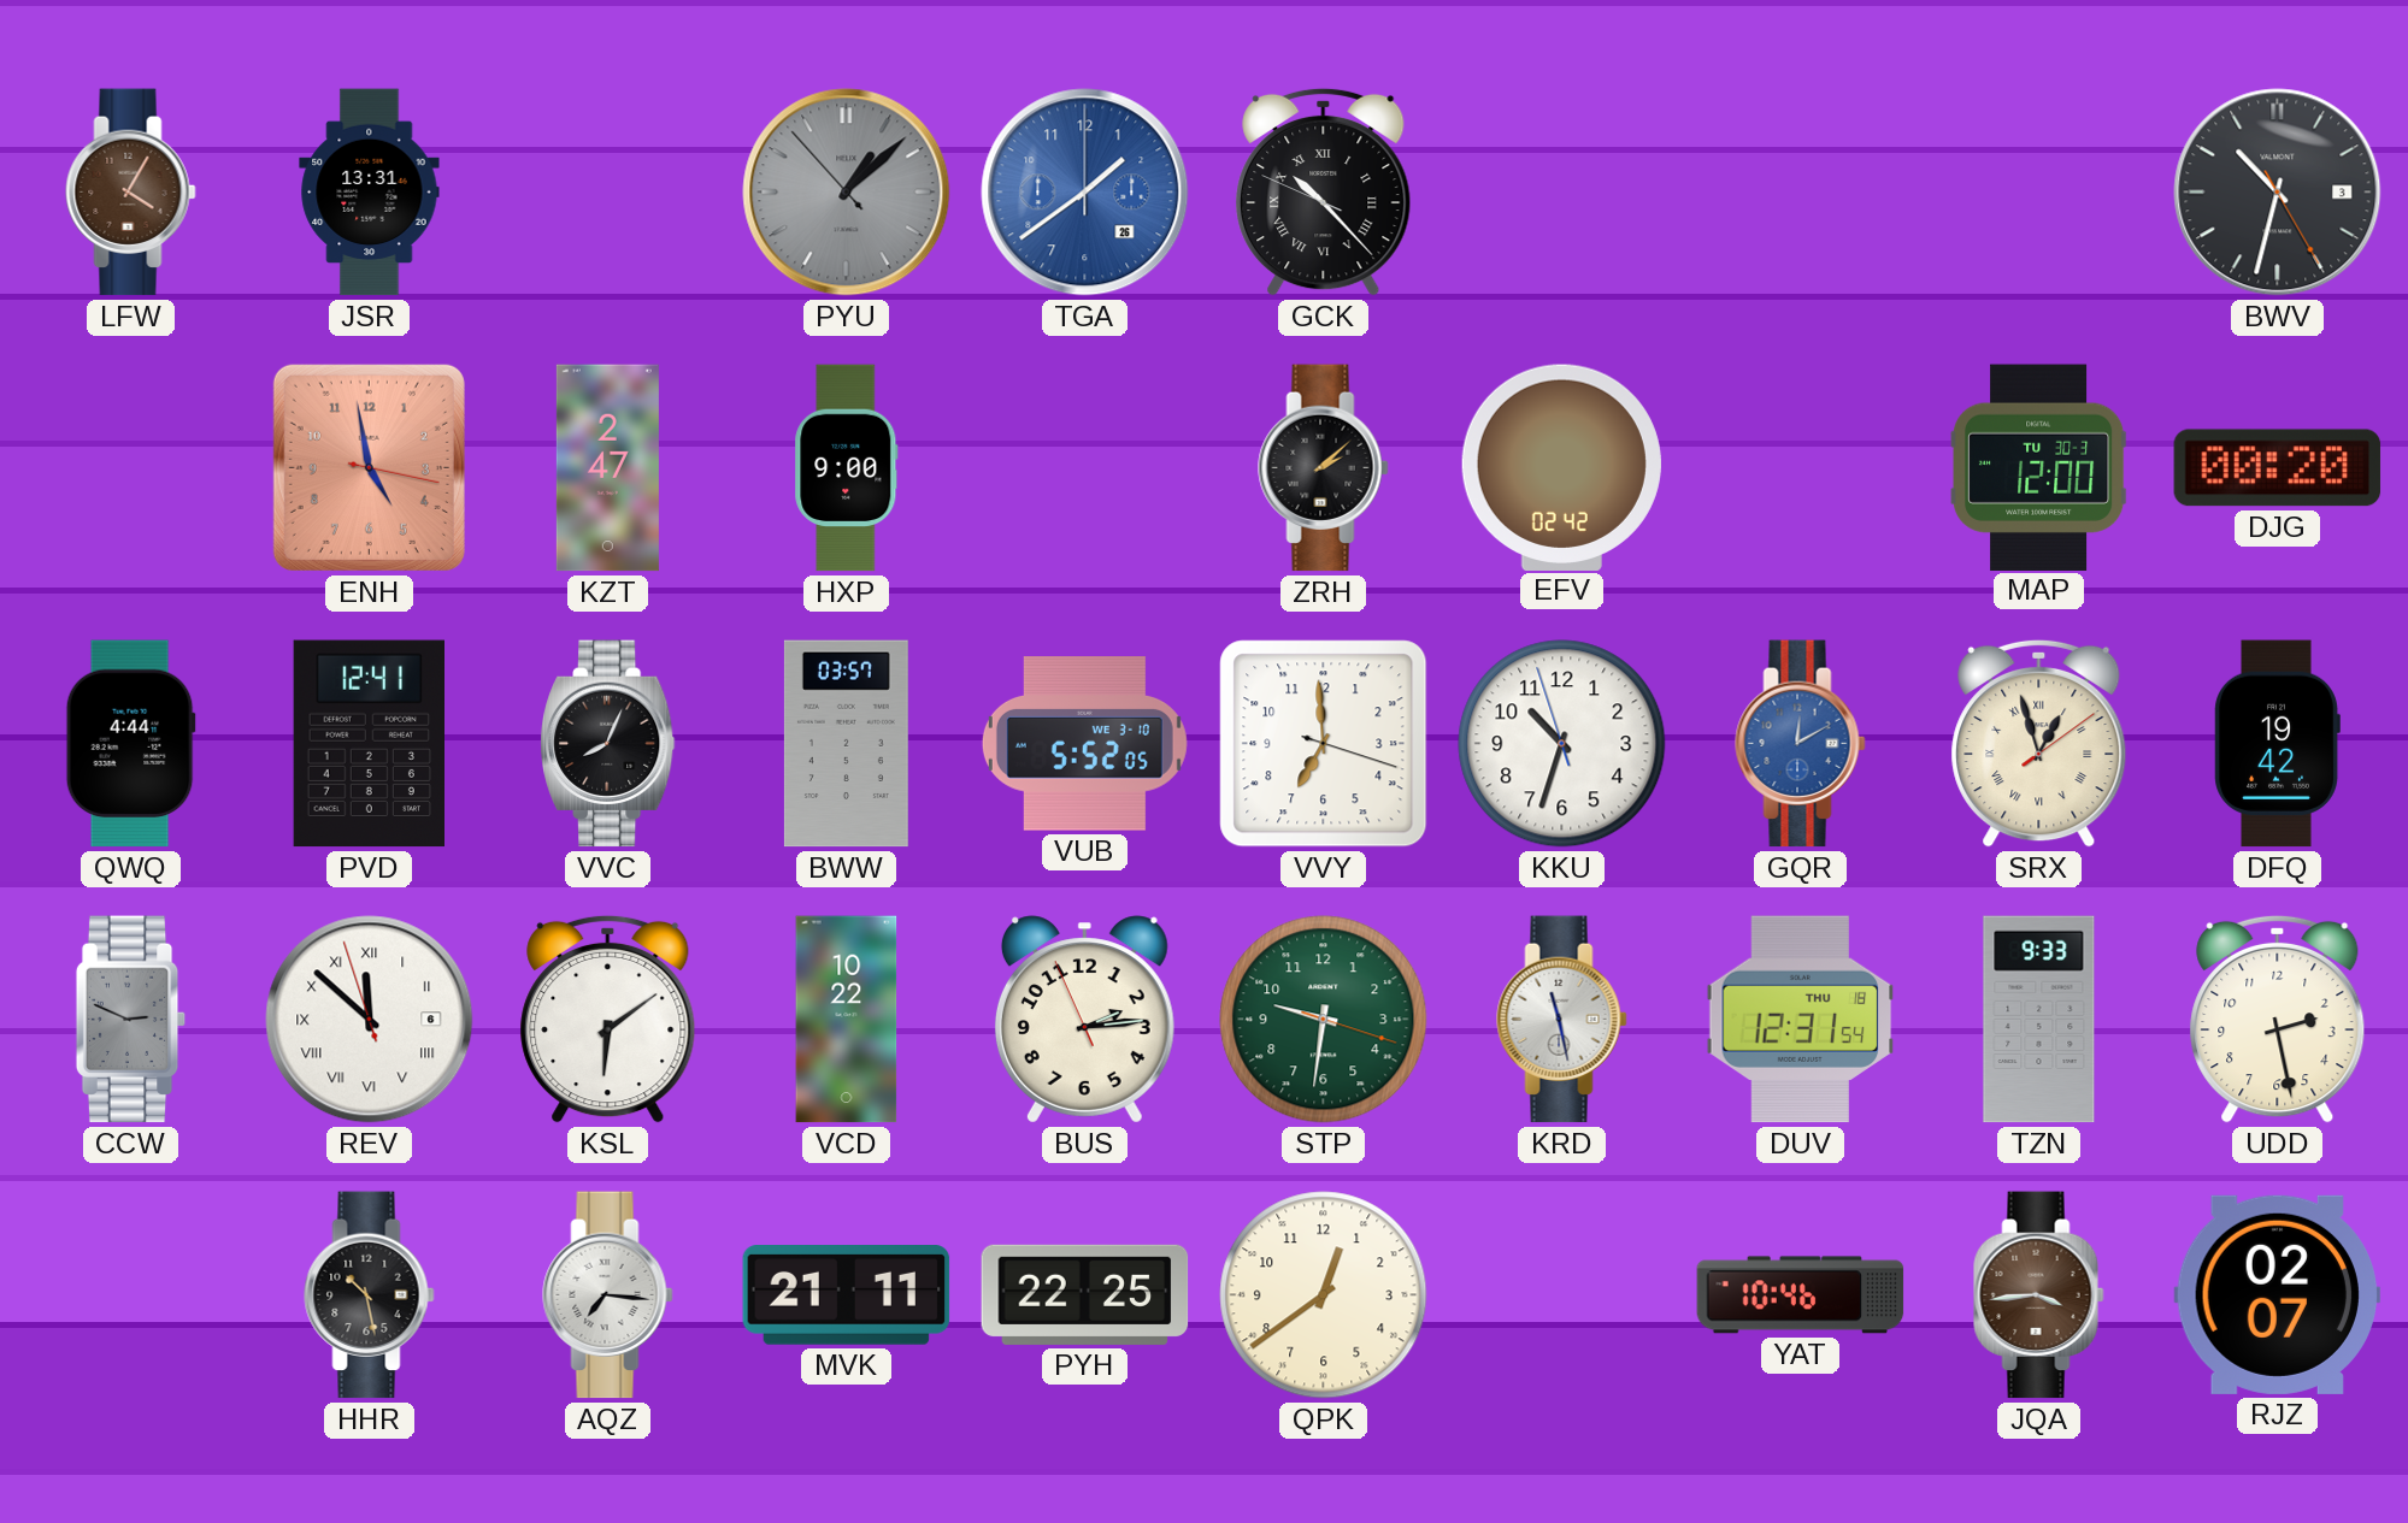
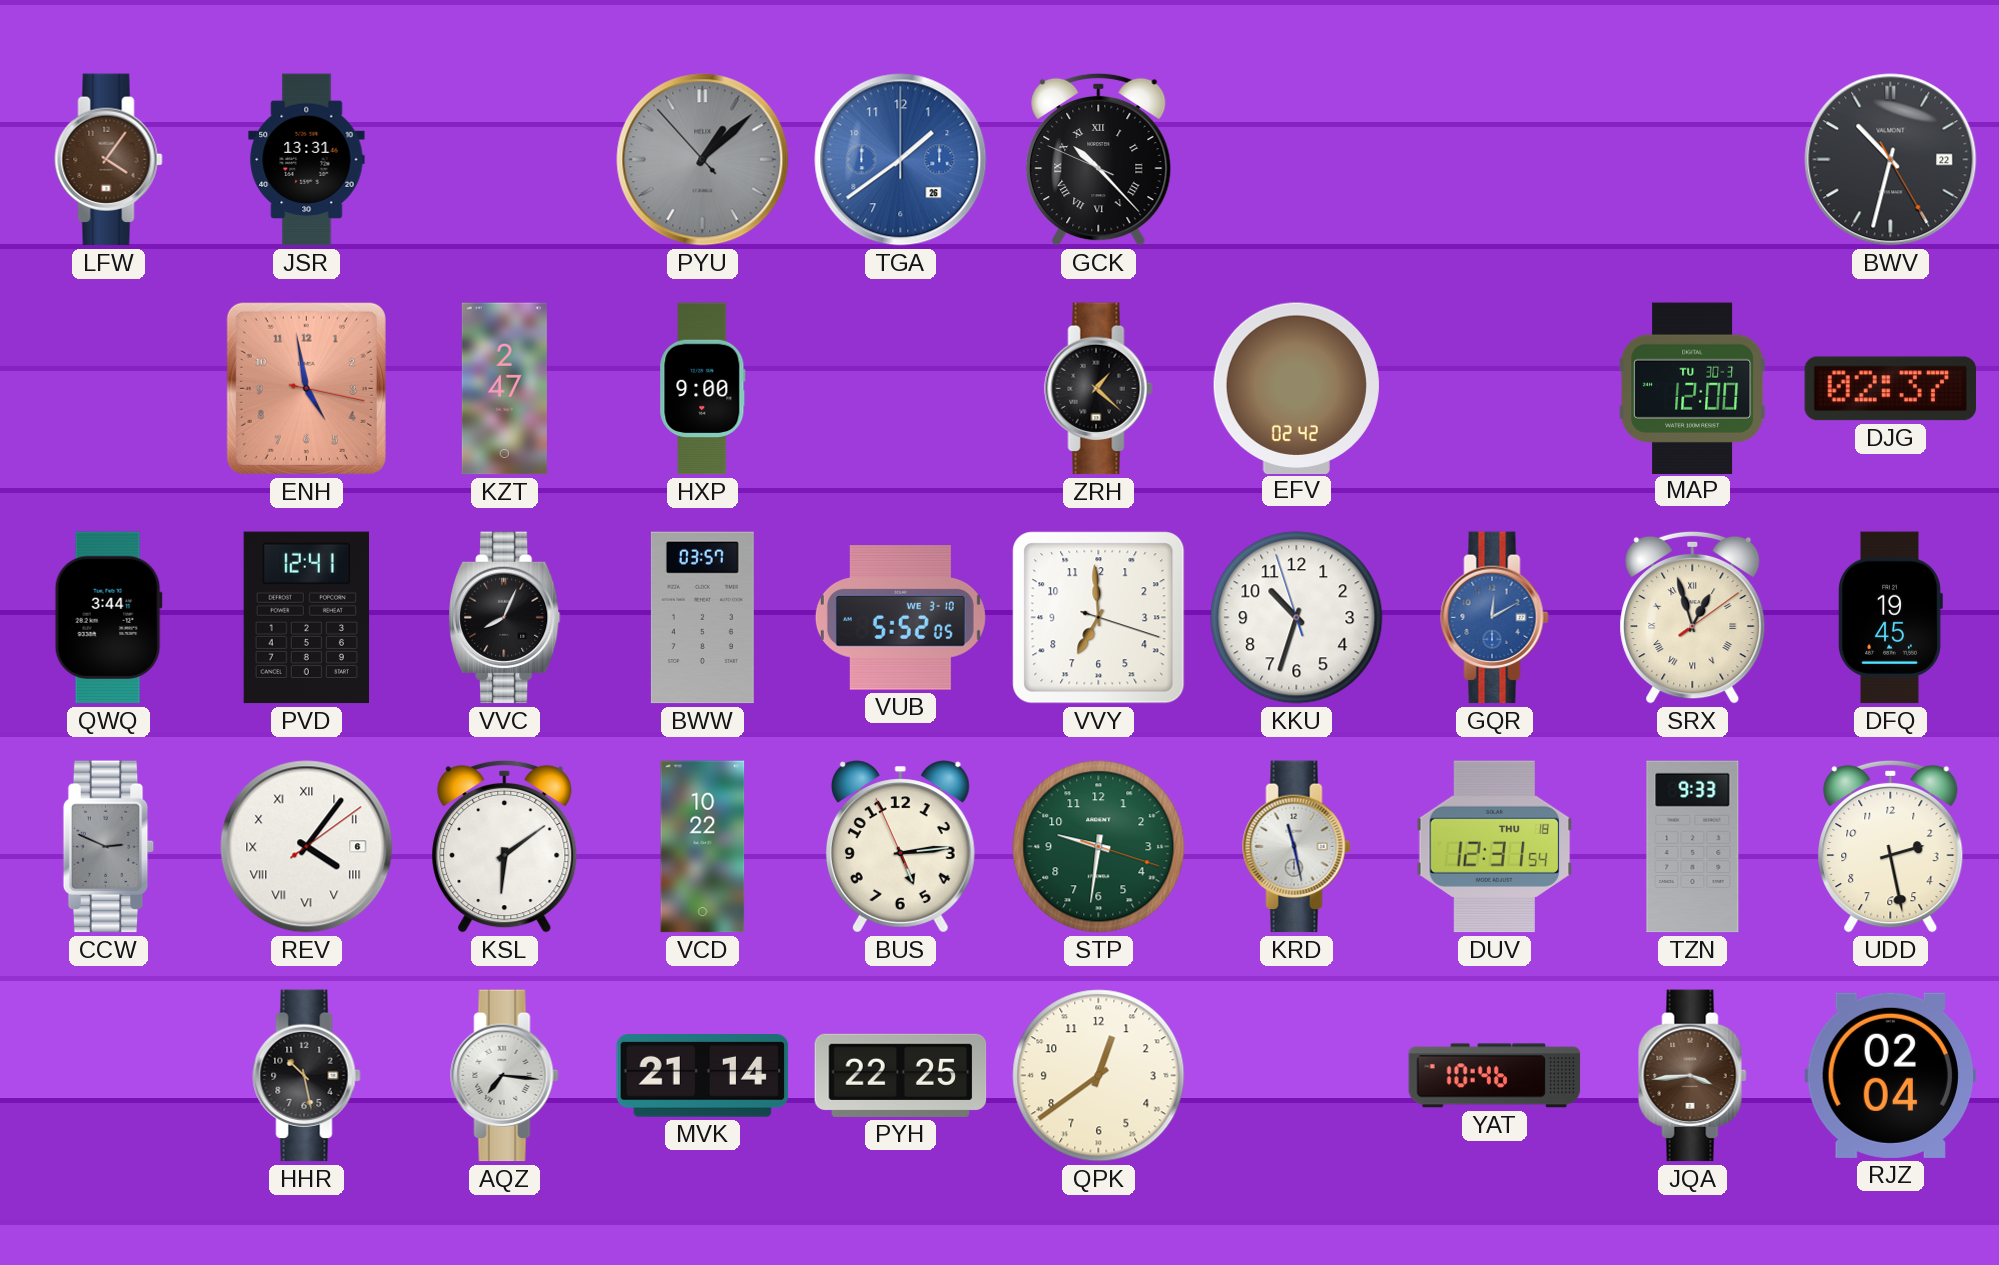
LFW: 4:05 -> 4:06 (109, 160)
BWV date: 3 -> 22 (1891, 160)
ZRH: 2:08 -> 1:22 (1099, 389)
DJG: 00:20 -> 02:37 (1891, 389)
QWQ: 4:44 -> 3:44 (108, 618)
DFQ: 19:42 -> 19:45 (1890, 618)
REV: 11:51 -> 4:06 (307, 847)
BUS: 2:13 -> 5:13 (900, 847)
MVK: 21:11 -> 21:14 (703, 1076)
RJZ: 02:07 -> 02:04 (1891, 1075)
